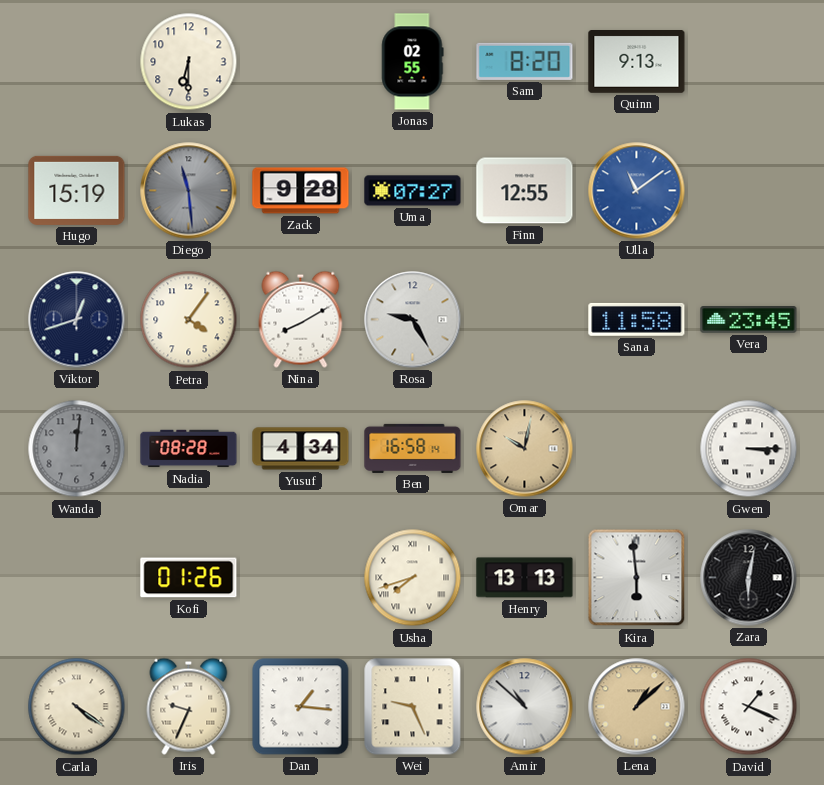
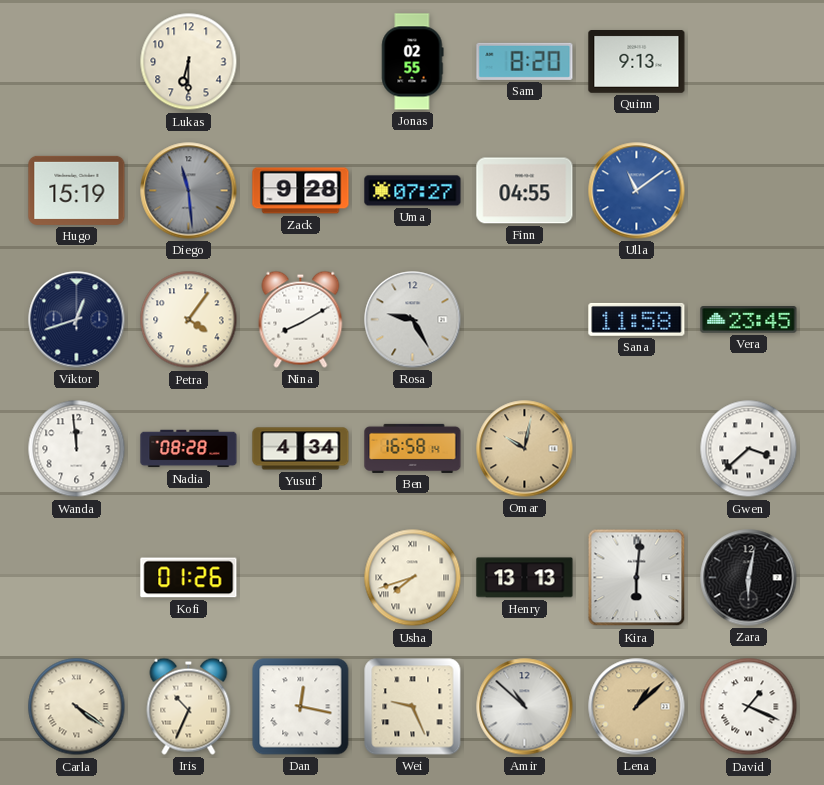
Finn: 12:55 -> 04:55 (525, 191)
Wanda: 12:01 -> 11:59 (77, 449)
Wanda dial: grey -> white (77, 449)
Gwen: 3:15 -> 3:38 (749, 449)
Kira: 5:59 -> 6:01 (637, 578)
Iris: 9:34 -> 10:34 (189, 706)
Dan: 1:16 -> 12:17 (301, 707)
